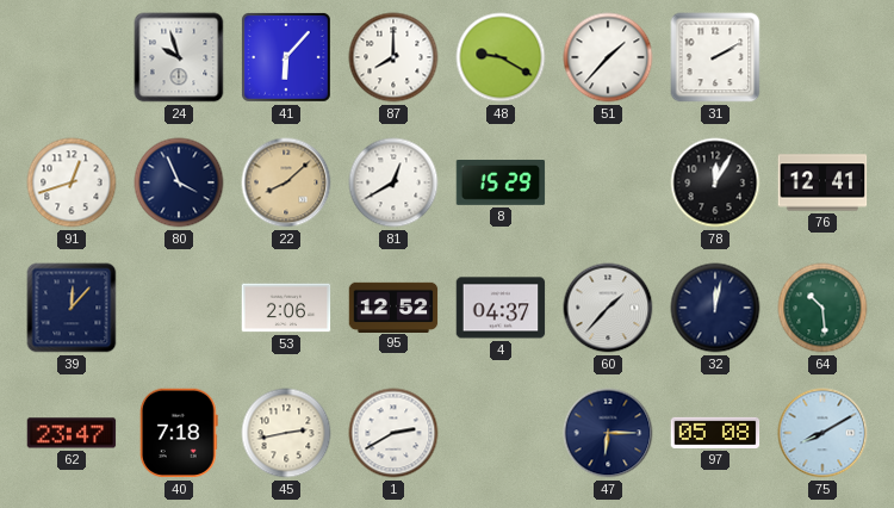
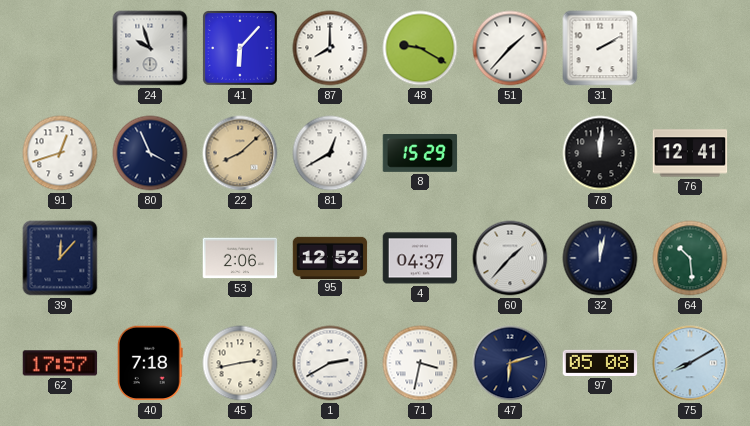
78: 12:05 -> 12:01 (600, 153)
62: 23:47 -> 17:57 (60, 363)
71: none -> 3:32 (420, 363)
47: 6:15 -> 6:12 (510, 363)
